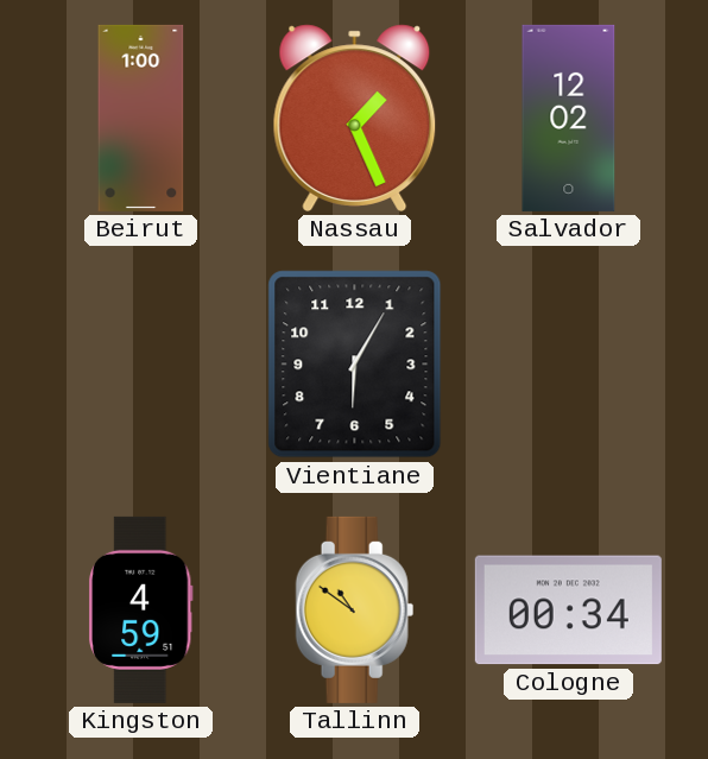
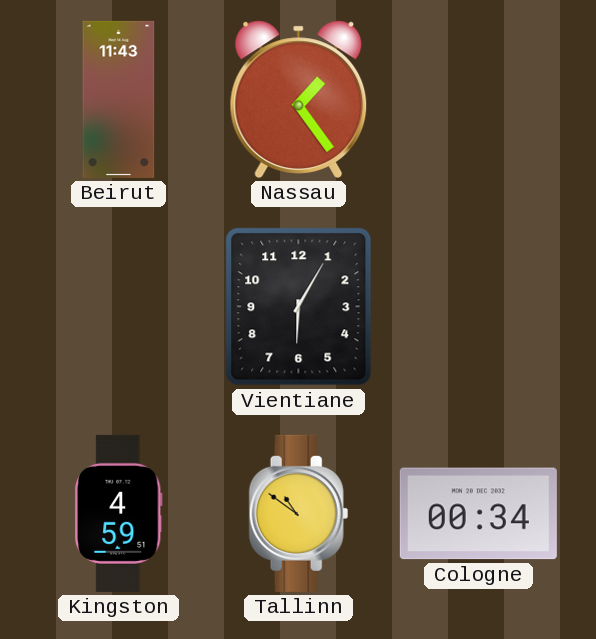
Beirut: 1:00 -> 11:43 (119, 99)
Nassau: 1:26 -> 1:24 (299, 99)
Salvador: 12:02 -> none (569, 118)
